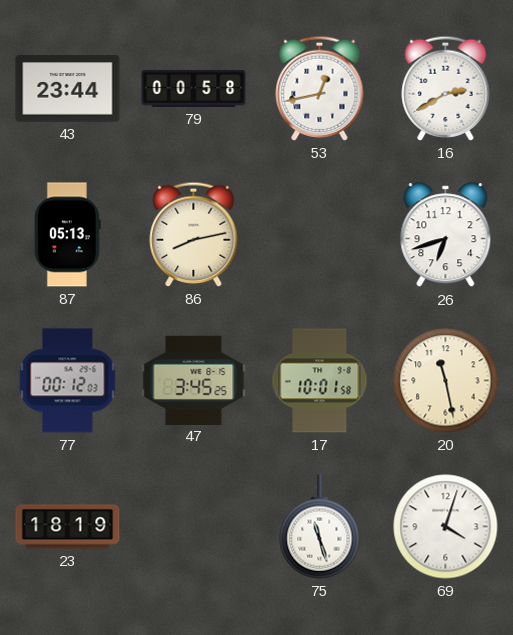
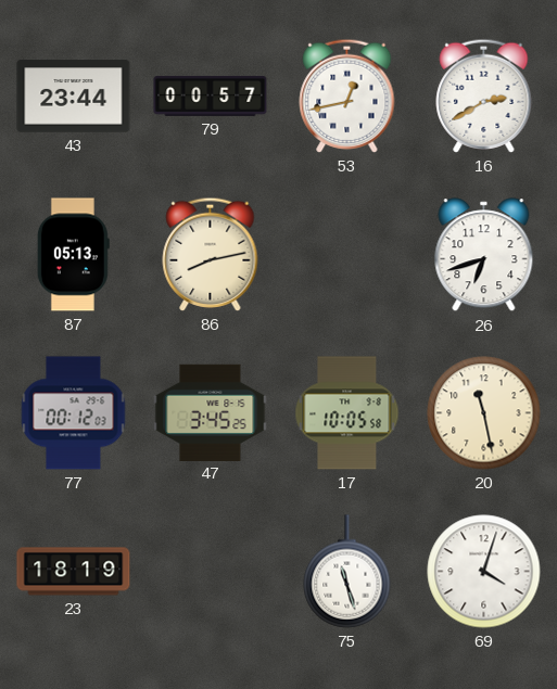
79: 00:58 -> 00:57 (211, 95)
17: 10:01 -> 10:05 (347, 413)
